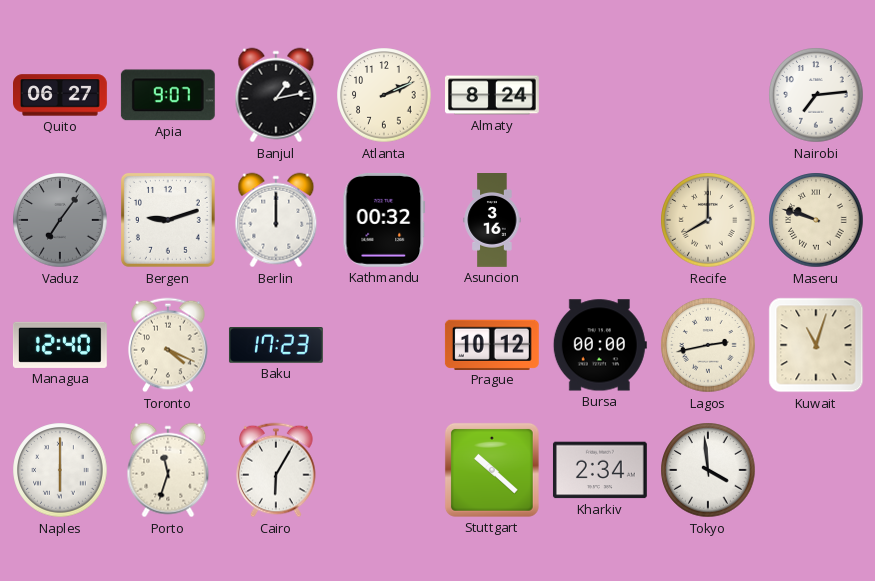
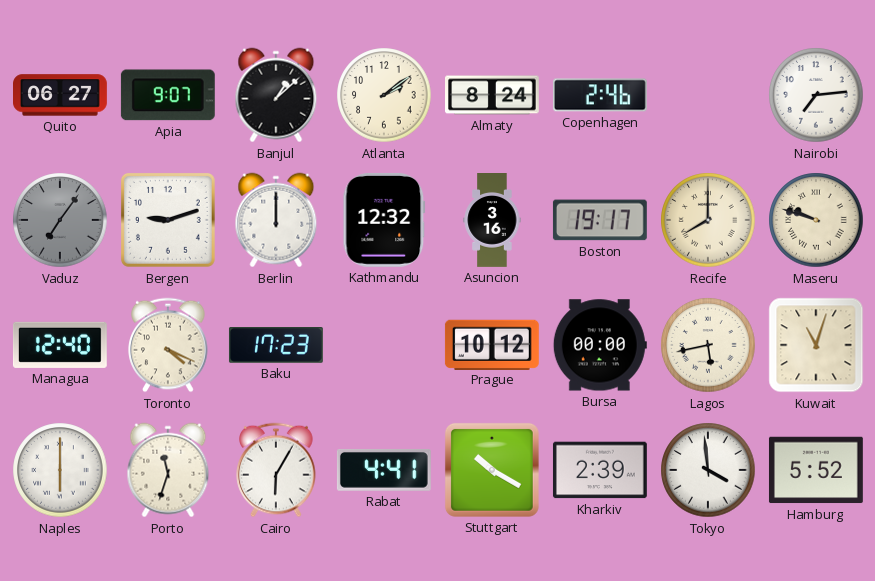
Banjul: 1:13 -> 1:08 (276, 95)
Atlanta: 2:11 -> 2:09 (384, 95)
Copenhagen: none -> 2:46 (600, 95)
Kathmandu: 00:32 -> 12:32 (384, 220)
Boston: none -> 19:17 (600, 220)
Lagos: 2:43 -> 5:43 (708, 345)
Rabat: none -> 4:41 (384, 471)
Stuttgart: 10:22 -> 10:20 (492, 470)
Kharkiv: 2:34 -> 2:39 (600, 470)
Hamburg: none -> 5:52 (816, 470)
